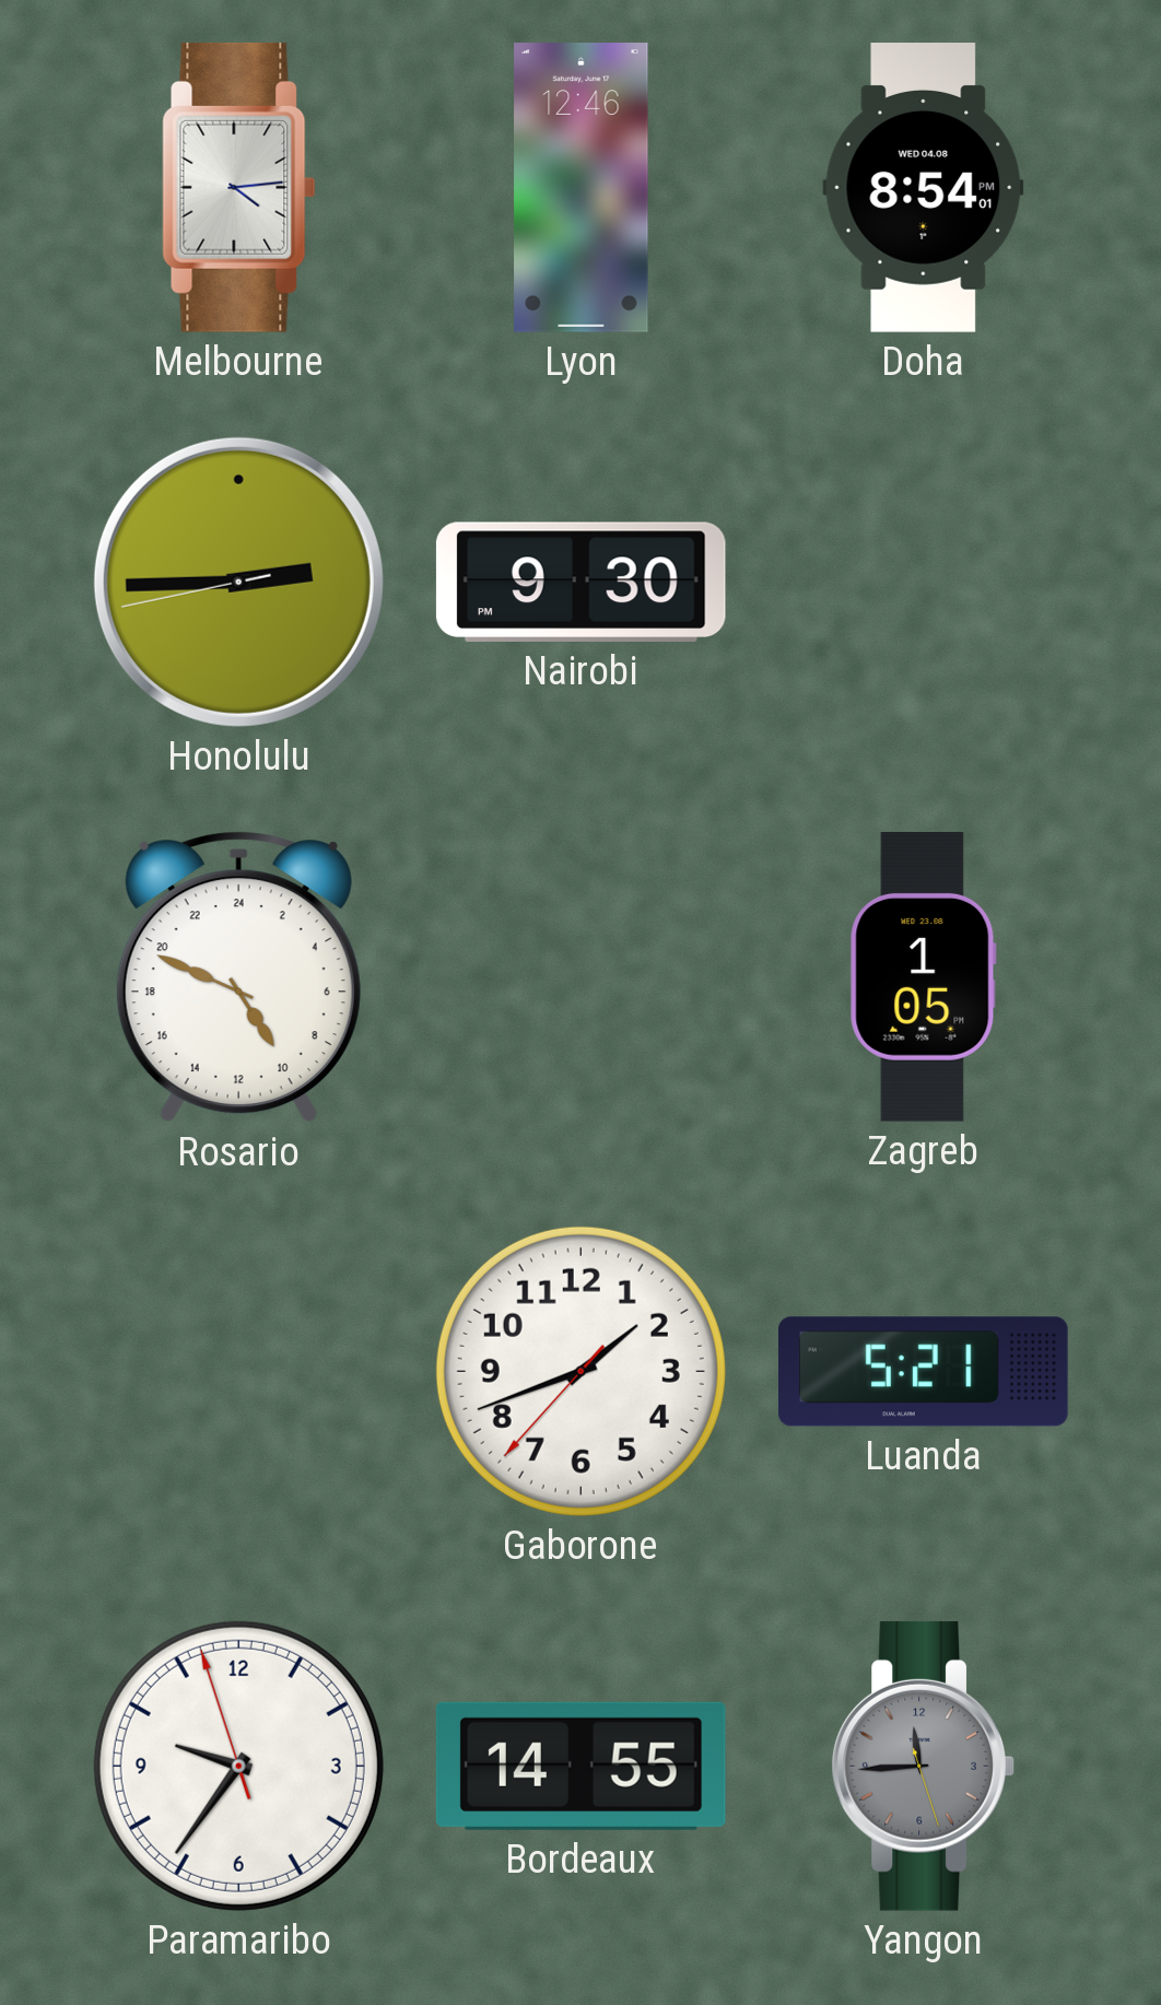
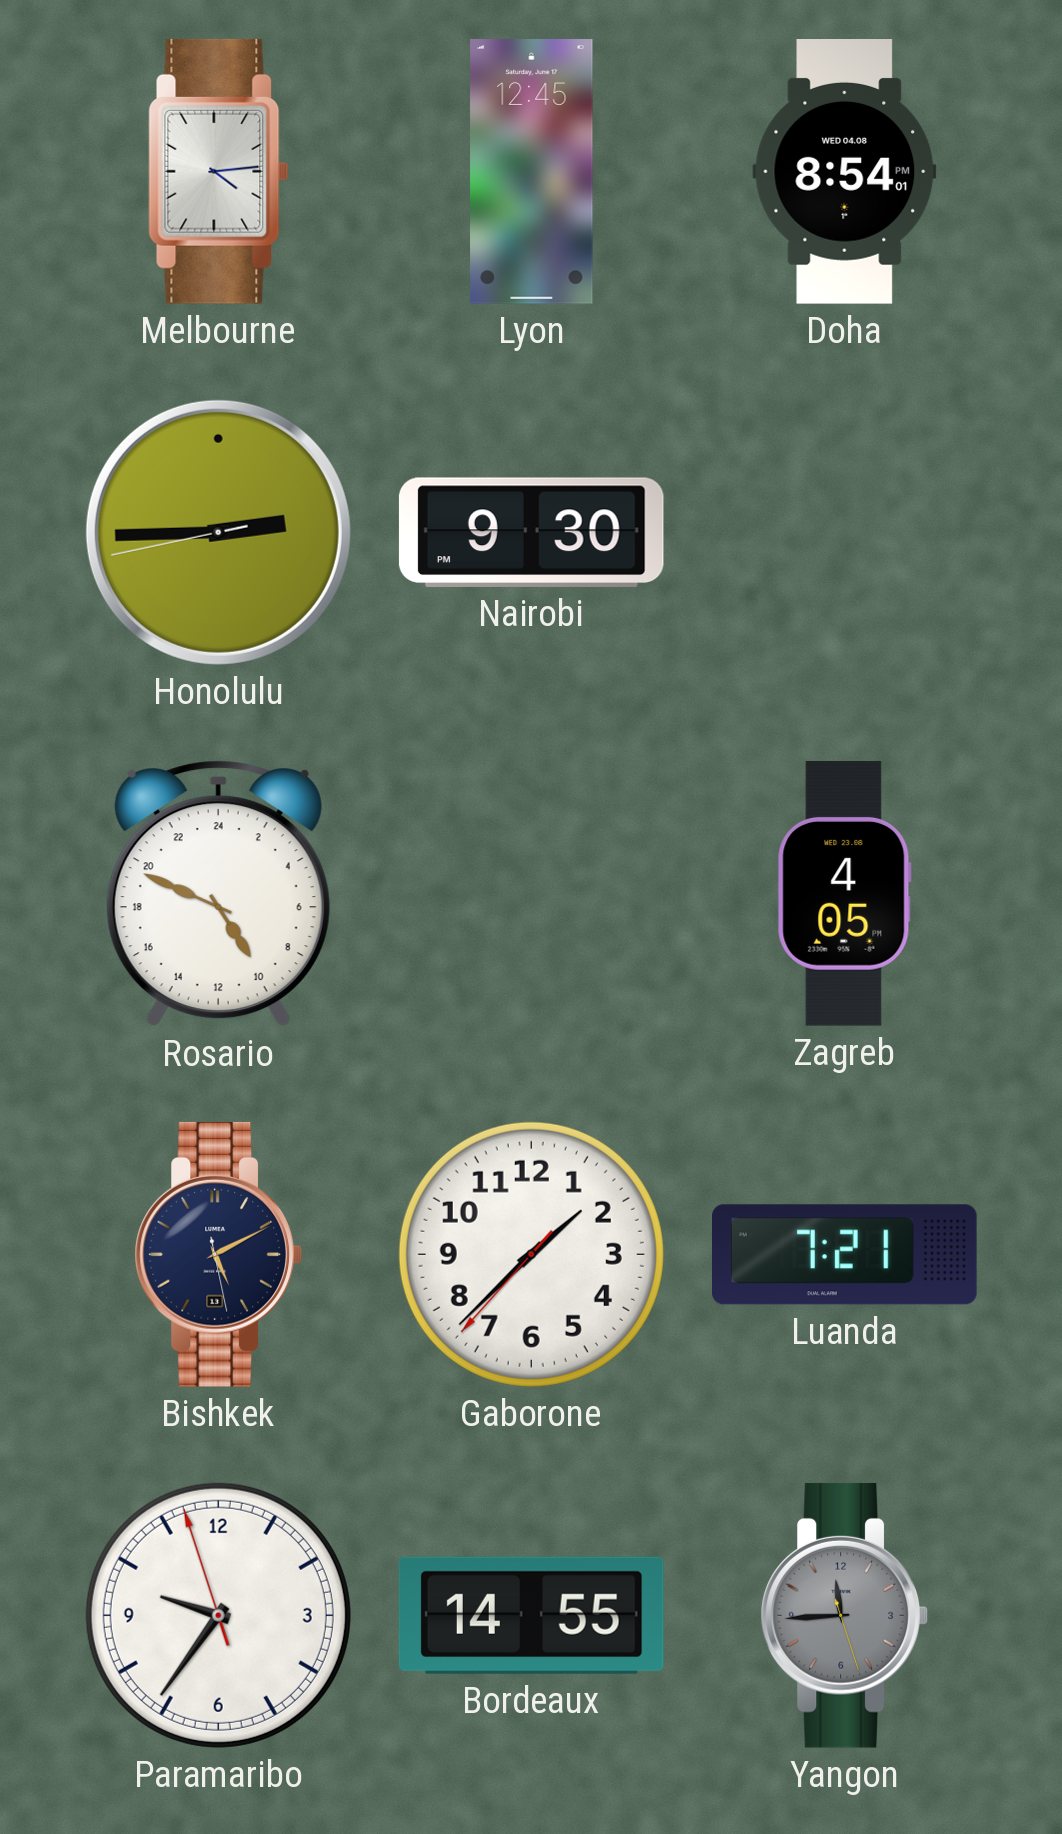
Lyon: 12:46 -> 12:45 (532, 172)
Zagreb: 1:05 -> 4:05 (844, 894)
Bishkek: none -> 5:10 (218, 1254)
Gaborone: 1:41 -> 1:37 (531, 1254)
Luanda: 5:21 -> 7:21 (845, 1255)
